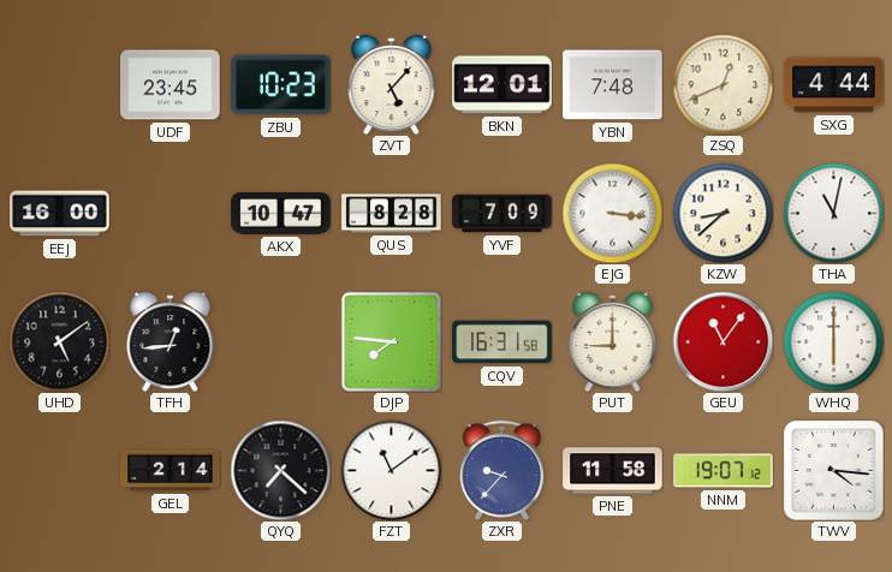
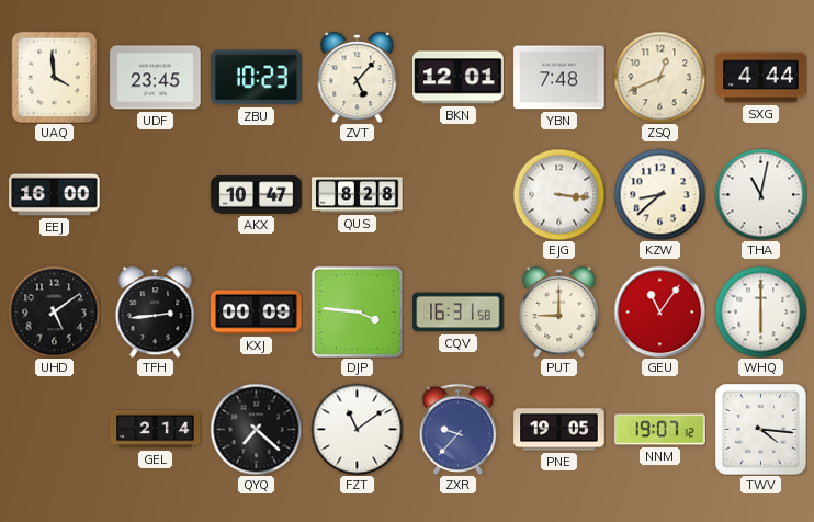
UAQ: none -> 3:59 (54, 77)
YVF: 7:09 -> none (503, 214)
TFH: 12:44 -> 2:44 (156, 313)
KXJ: none -> 00:09 (257, 313)
DJP: 7:46 -> 3:46 (357, 311)
PNE: 11:58 -> 19:05 (559, 430)
